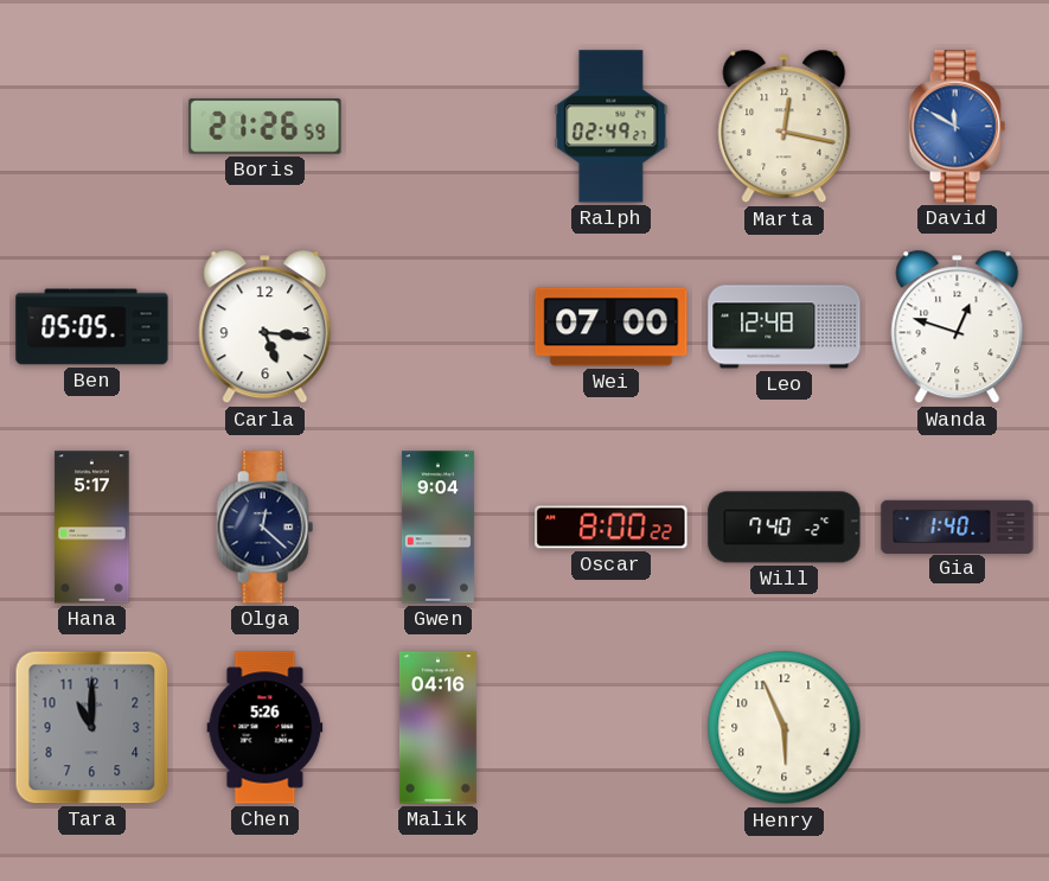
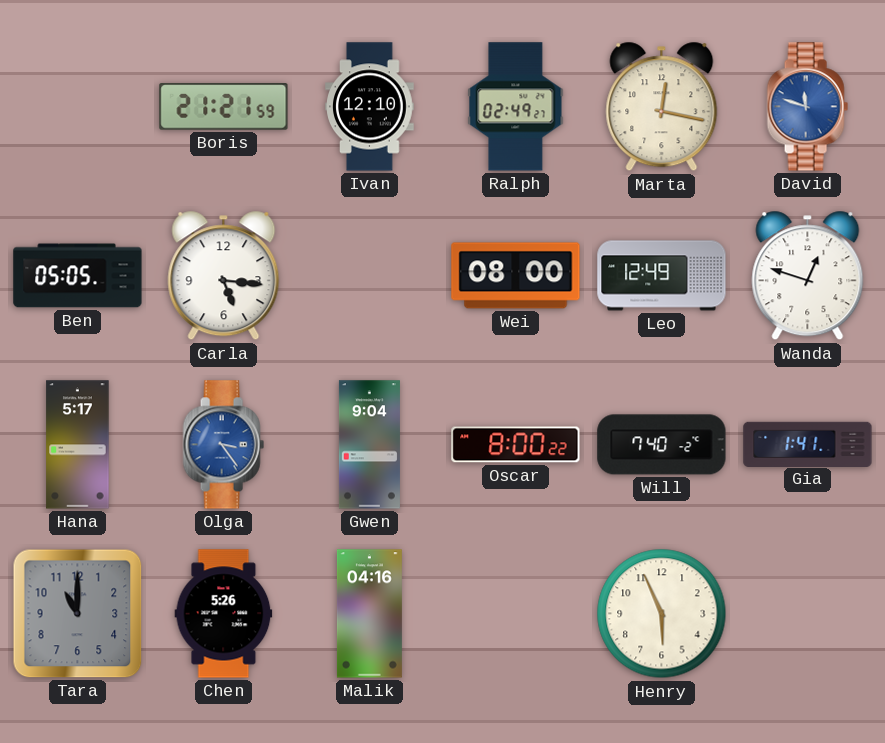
Boris: 21:26 -> 21:21 (224, 107)
Ivan: none -> 12:10 (370, 107)
David: 11:50 -> 11:48 (807, 107)
Wei: 07:00 -> 08:00 (516, 276)
Leo: 12:48 -> 12:49 (662, 276)
Olga: 12:22 -> 3:24 (223, 445)
Olga dial: navy -> blue (223, 445)
Gia: 1:40 -> 1:41 (808, 444)
